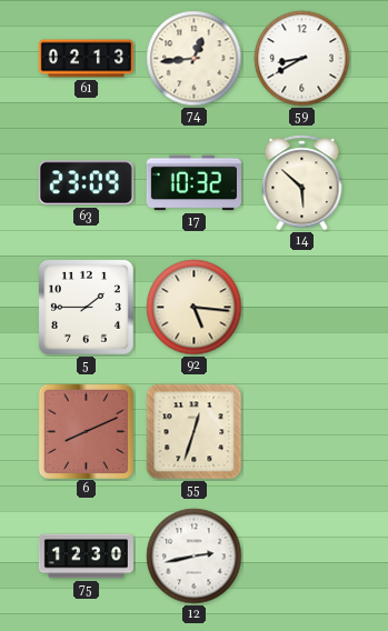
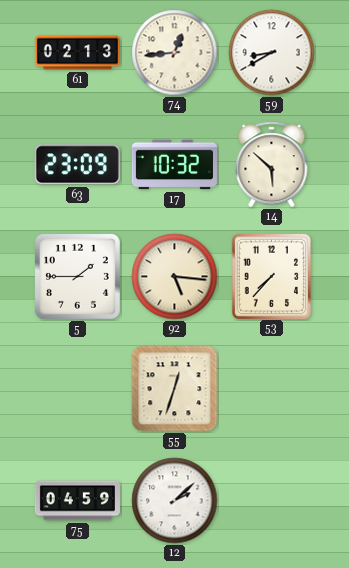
53: none -> 7:37 (271, 276)
6: 8:11 -> none (86, 431)
75: 12:30 -> 04:59 (77, 501)
12: 2:43 -> 2:08 (175, 501)
